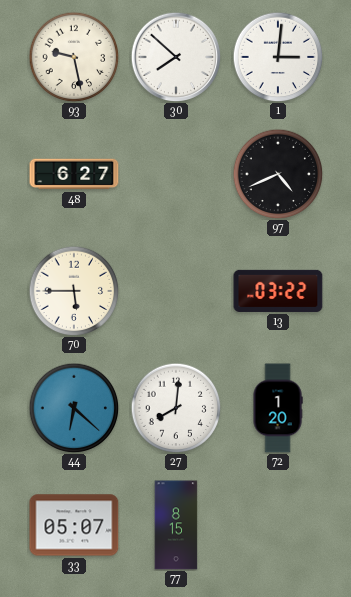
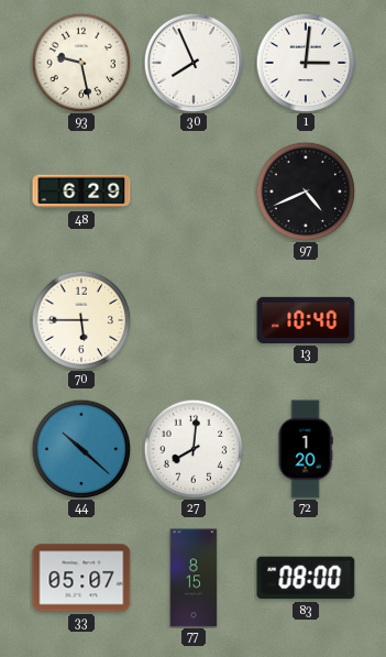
30: 7:52 -> 7:56 (194, 63)
48: 6:27 -> 6:29 (81, 191)
13: 03:22 -> 10:40 (306, 320)
44: 6:22 -> 10:22 (81, 449)
83: none -> 08:00 (306, 578)
